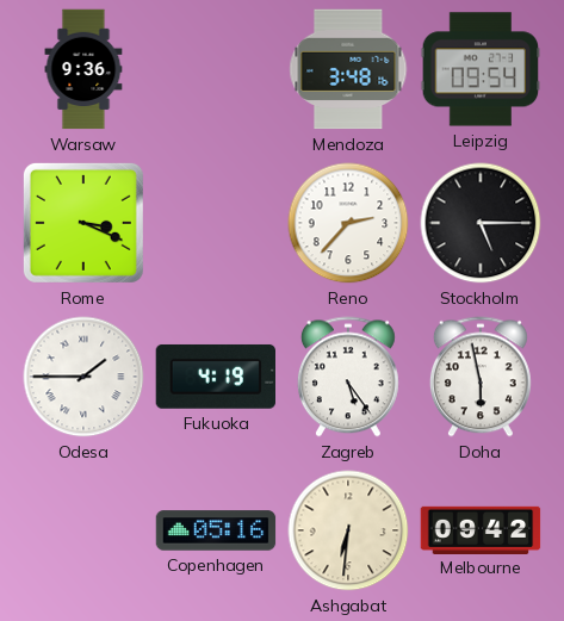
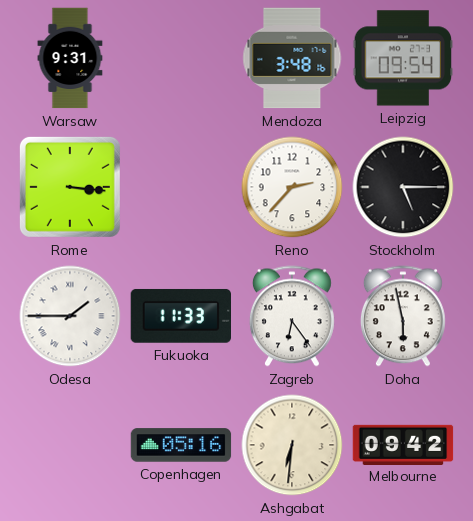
Warsaw: 9:36 -> 9:31 (70, 58)
Rome: 3:19 -> 3:16 (70, 187)
Fukuoka: 4:19 -> 11:33 (180, 316)
Zagreb: 5:24 -> 6:24 (292, 316)
